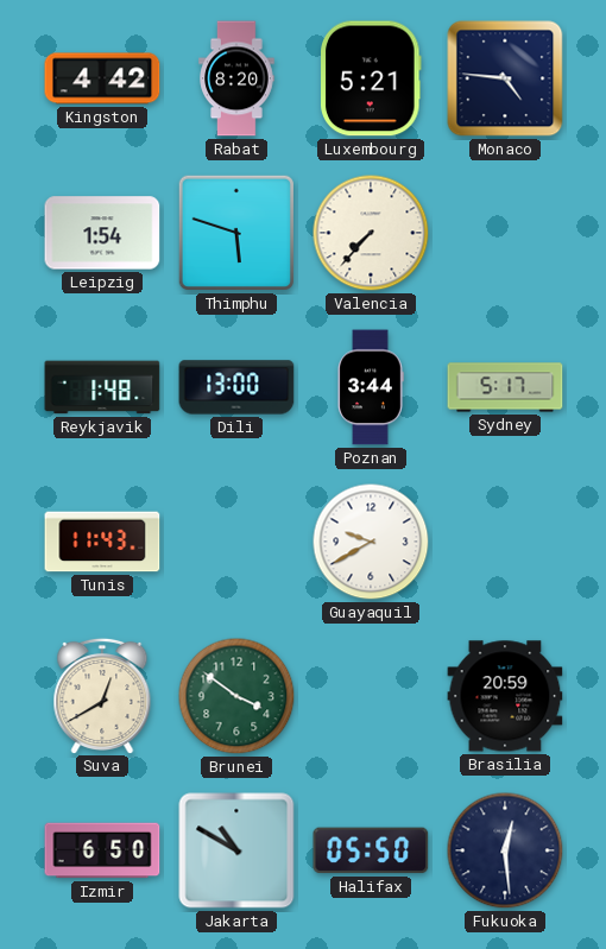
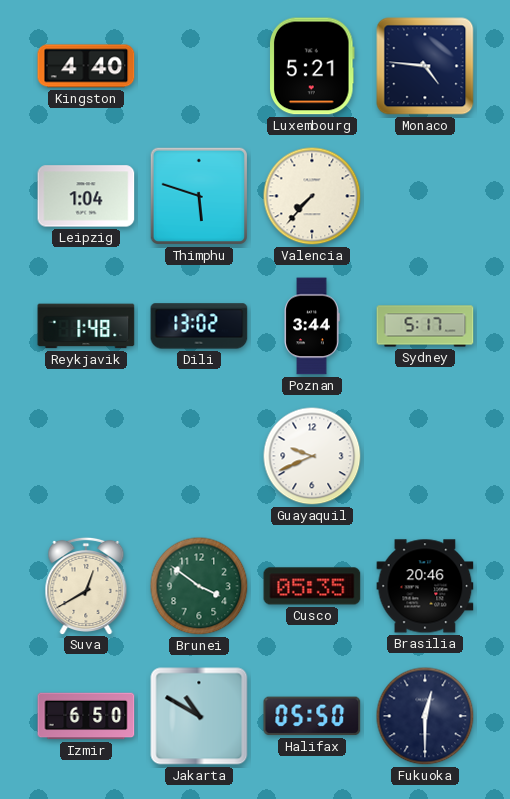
Kingston: 4:42 -> 4:40 (86, 66)
Rabat: 8:20 -> none (236, 78)
Leipzig: 1:54 -> 1:04 (86, 196)
Dili: 13:00 -> 13:02 (199, 326)
Tunis: 11:43 -> none (102, 542)
Guayaquil: 9:40 -> 9:41 (312, 456)
Cusco: none -> 05:35 (312, 586)
Brasilia: 20:59 -> 20:46 (425, 586)
Fukuoka: 12:29 -> 12:30 (425, 716)
